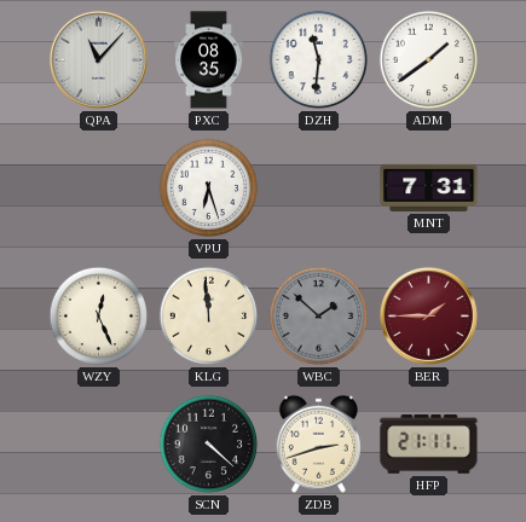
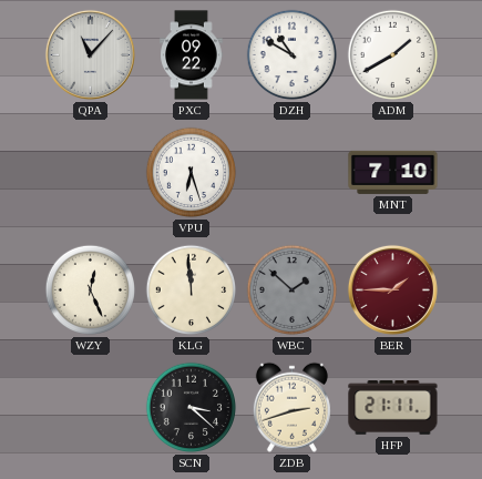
PXC: 08:35 -> 09:22 (192, 55)
DZH: 11:31 -> 10:50 (293, 55)
ADM: 1:39 -> 1:40 (393, 55)
MNT: 7:31 -> 7:10 (393, 172)
SCN: 4:22 -> 3:22 (192, 408)
